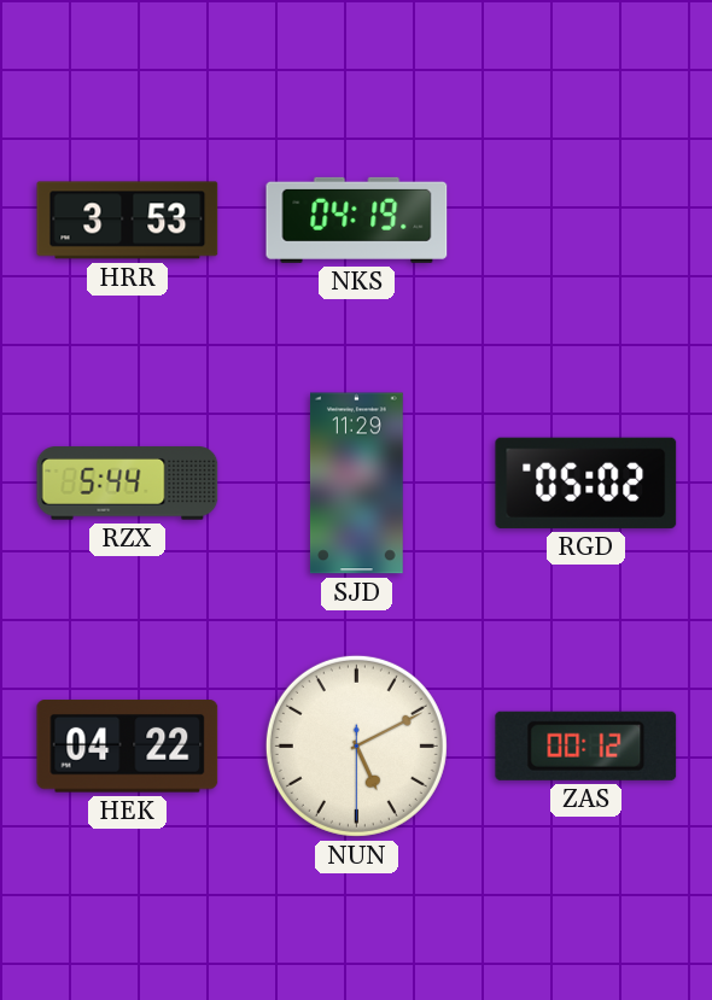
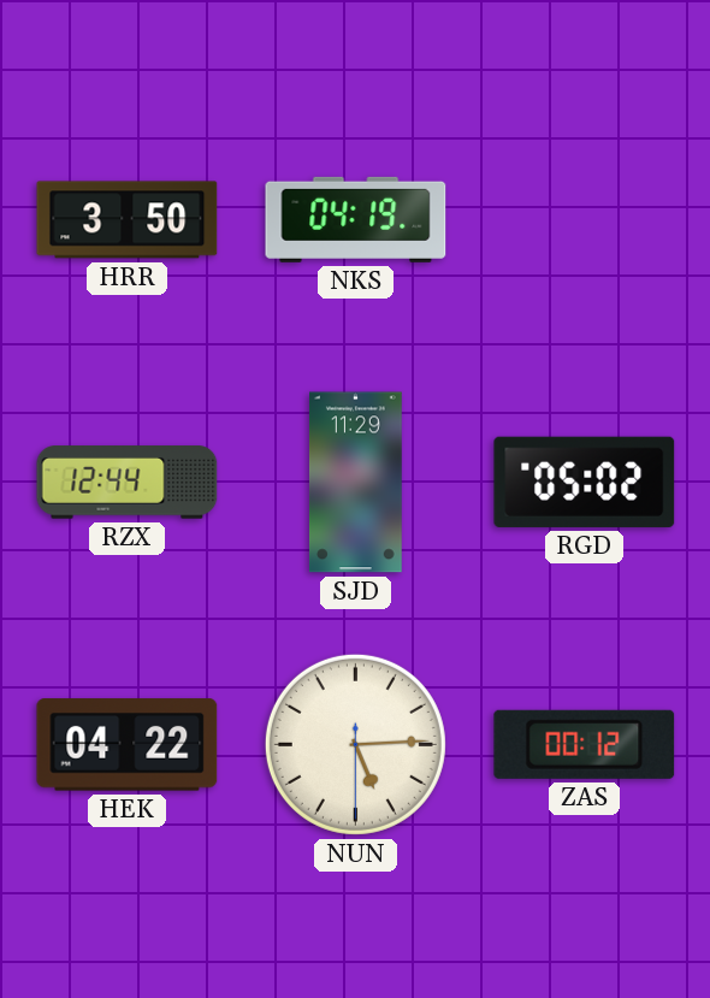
HRR: 3:53 -> 3:50 (128, 220)
RZX: 5:44 -> 12:44 (128, 483)
NUN: 5:10 -> 5:14 (355, 744)
